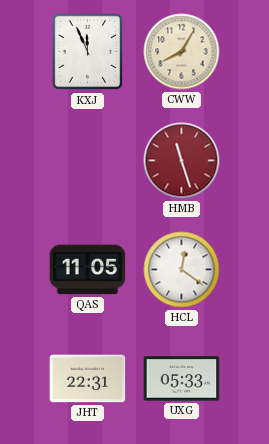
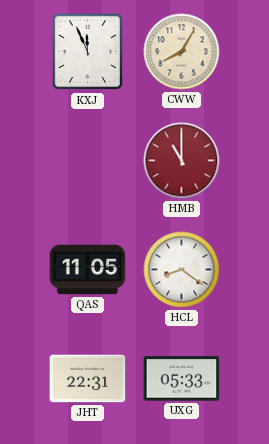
HMB: 11:27 -> 11:00 (182, 161)
HCL: 12:21 -> 8:21 (182, 270)
